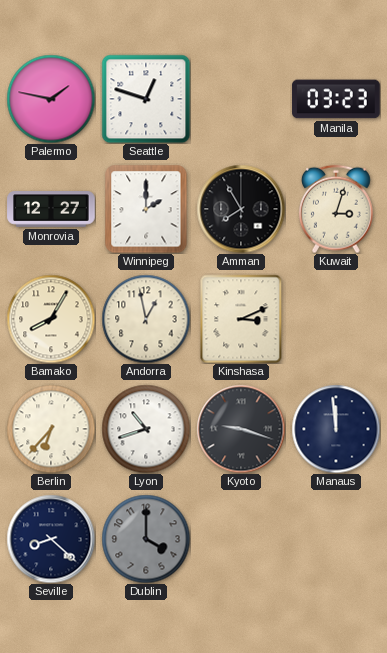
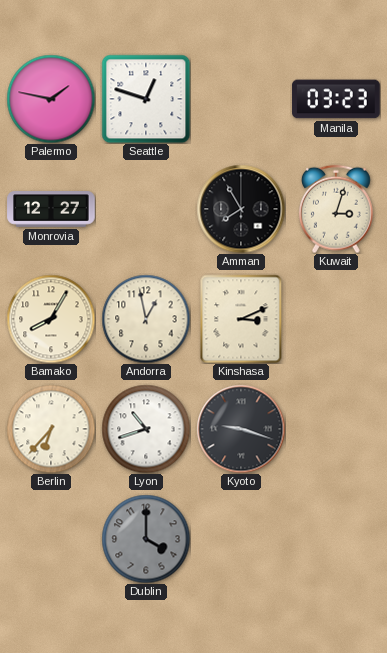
Winnipeg: 2:00 -> none (146, 209)
Manaus: 11:59 -> none (336, 429)
Seville: 8:22 -> none (51, 539)
